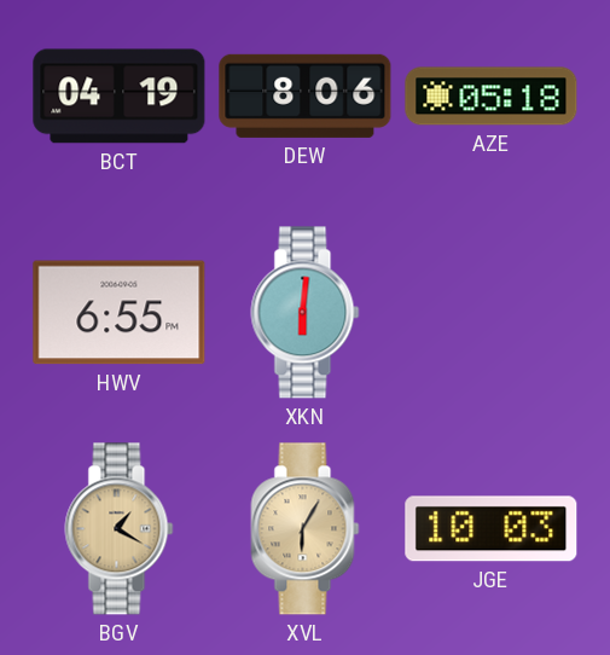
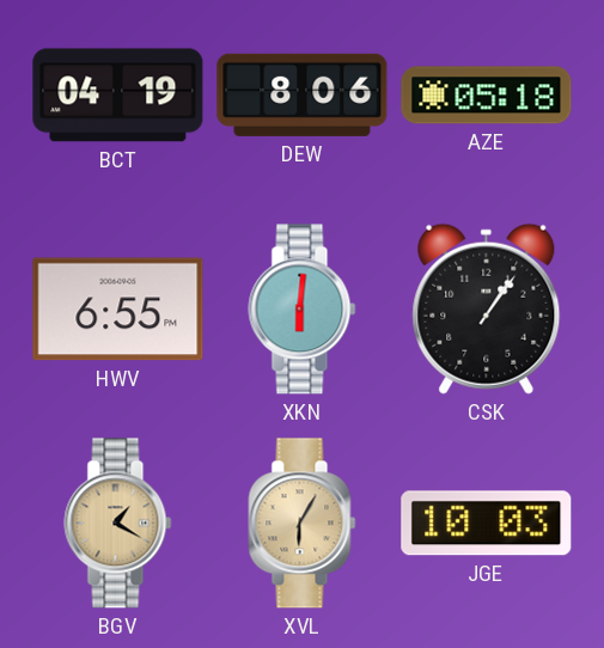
CSK: none -> 1:06 (487, 308)
